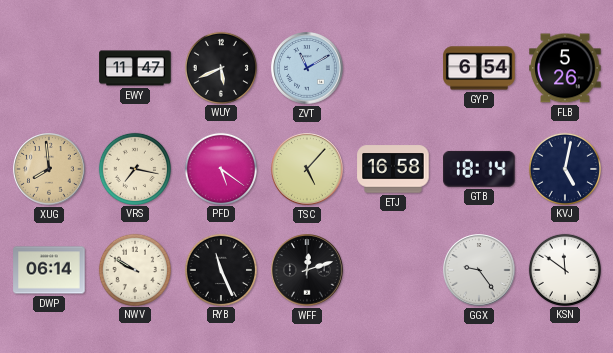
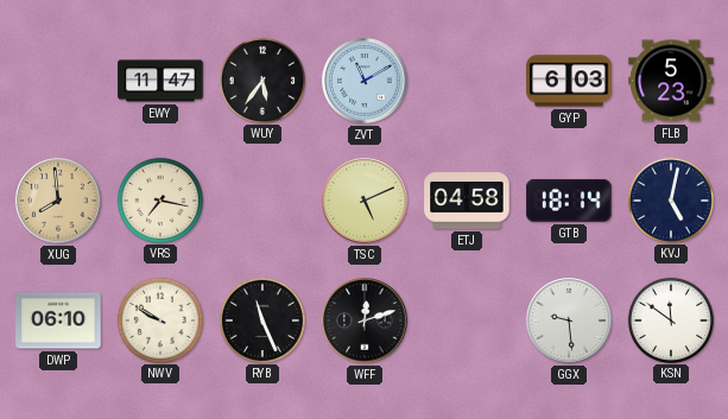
WUY: 5:41 -> 5:36 (261, 80)
GYP: 6:54 -> 6:03 (569, 81)
FLB: 5:26 -> 5:23 (671, 81)
PFD: 5:21 -> none (220, 168)
TSC: 5:07 -> 5:11 (365, 201)
ETJ: 16:58 -> 04:58 (467, 201)
DWP: 06:14 -> 06:10 (58, 320)
GGX: 9:24 -> 9:29 (569, 320)
